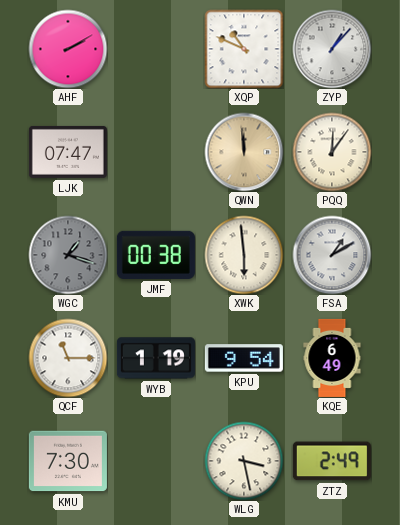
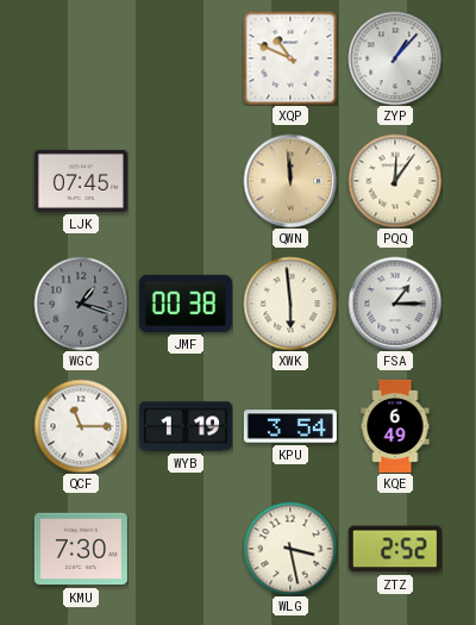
AHF: 2:10 -> none (68, 49)
LJK: 07:47 -> 07:45 (81, 181)
FSA: 1:10 -> 1:15 (395, 304)
KPU: 9:54 -> 3:54 (290, 426)
ZTZ: 2:49 -> 2:52 (395, 549)
